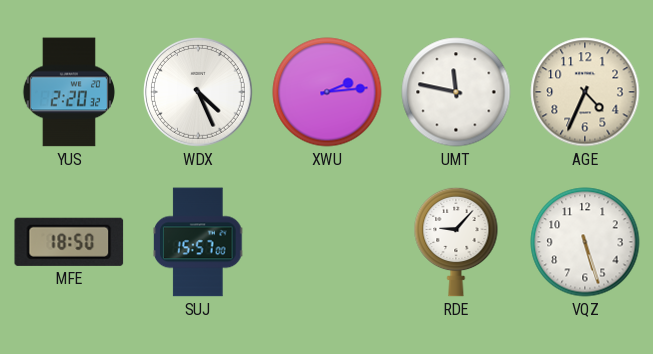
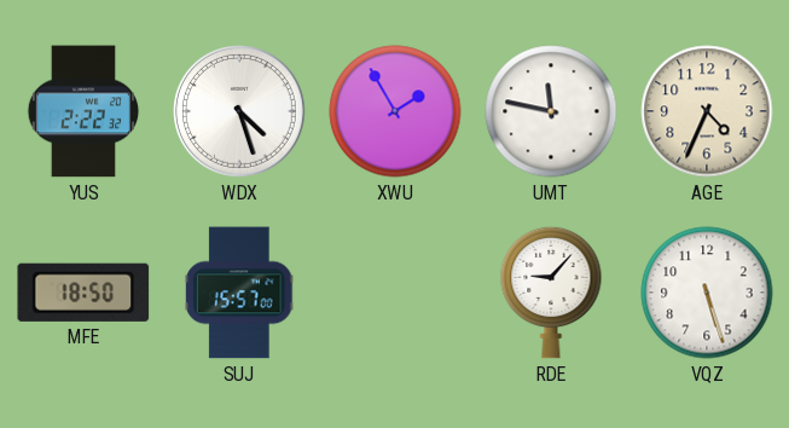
YUS: 2:20 -> 2:22 (83, 111)
WDX: 4:26 -> 4:27 (239, 111)
XWU: 2:14 -> 1:55 (395, 111)
